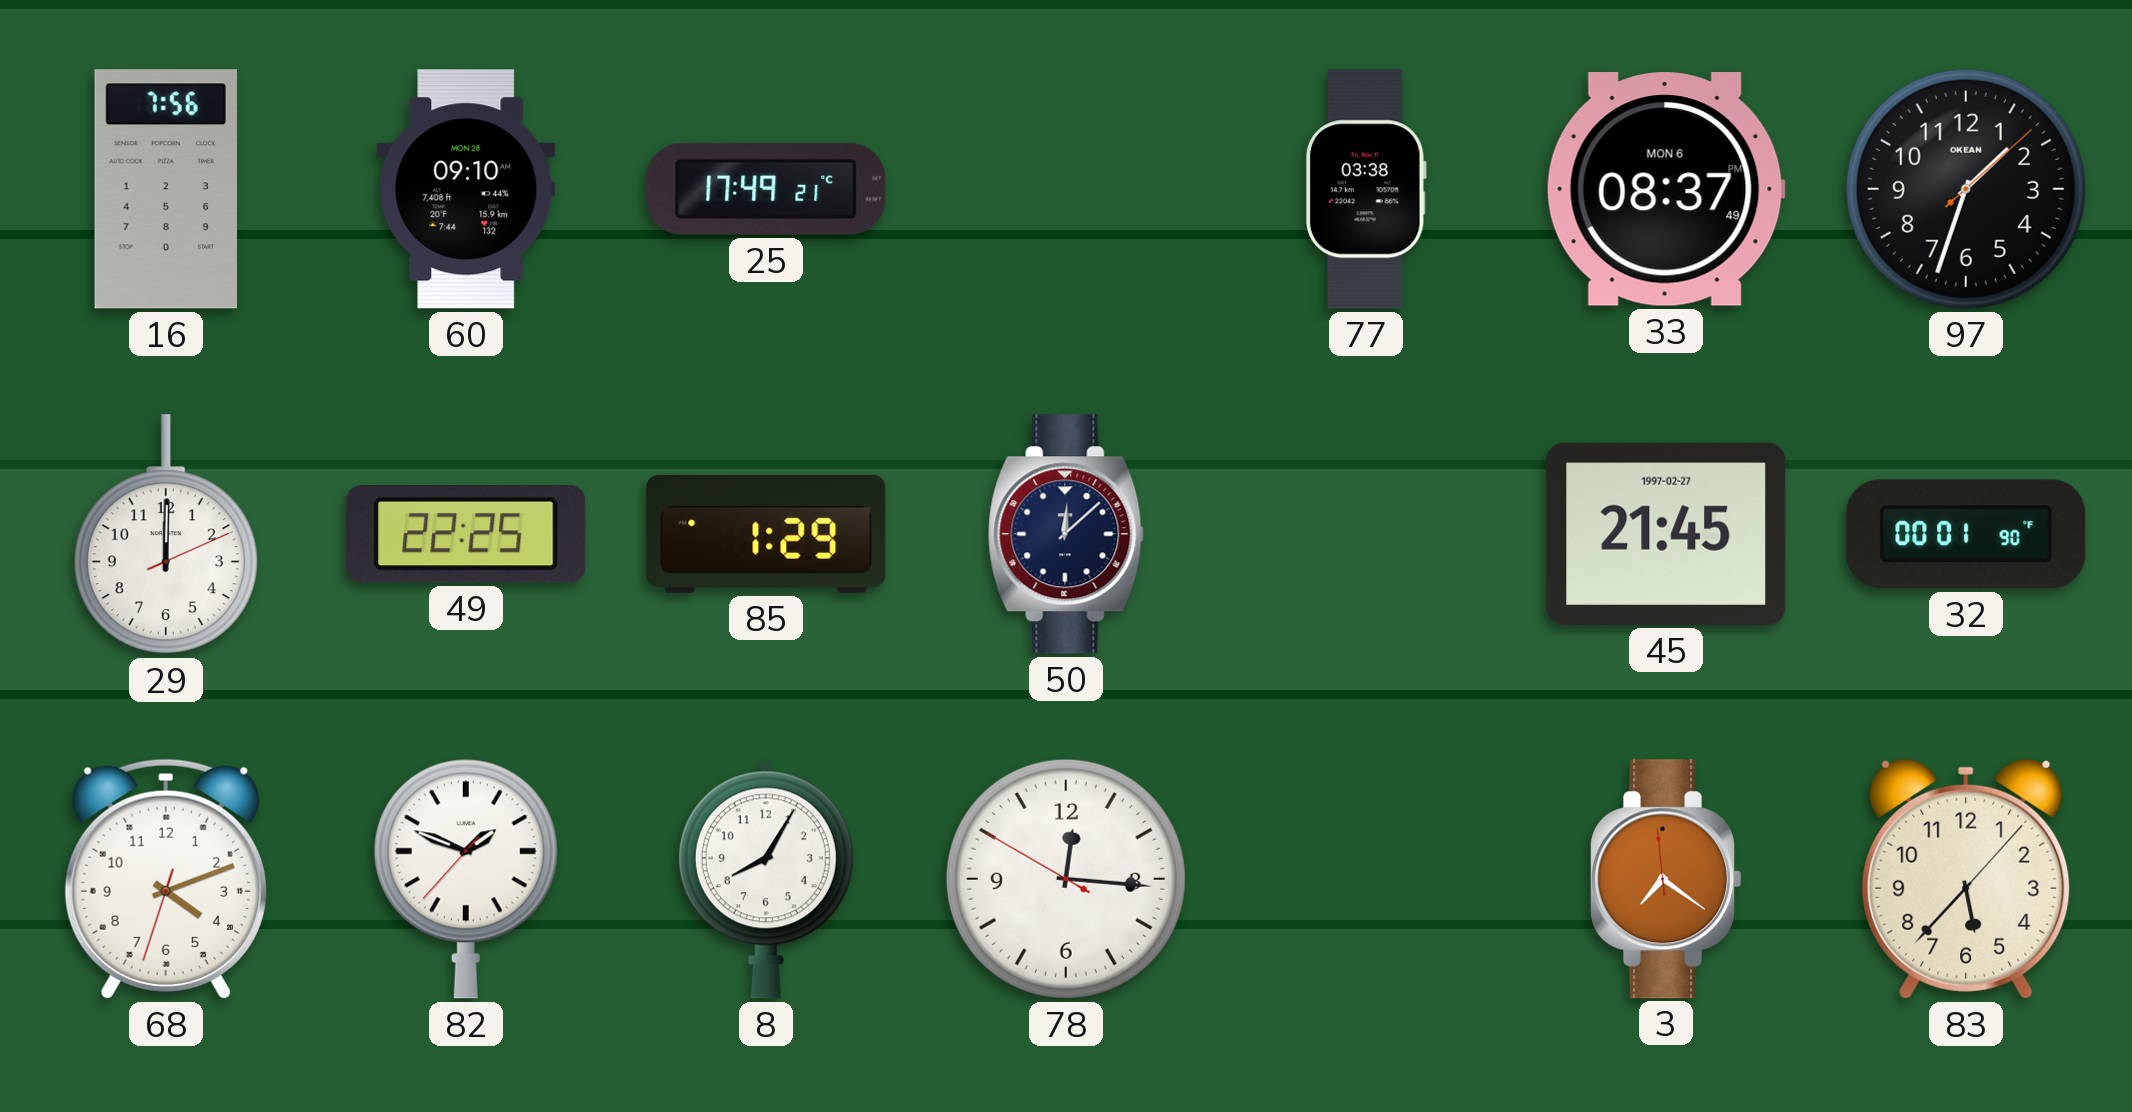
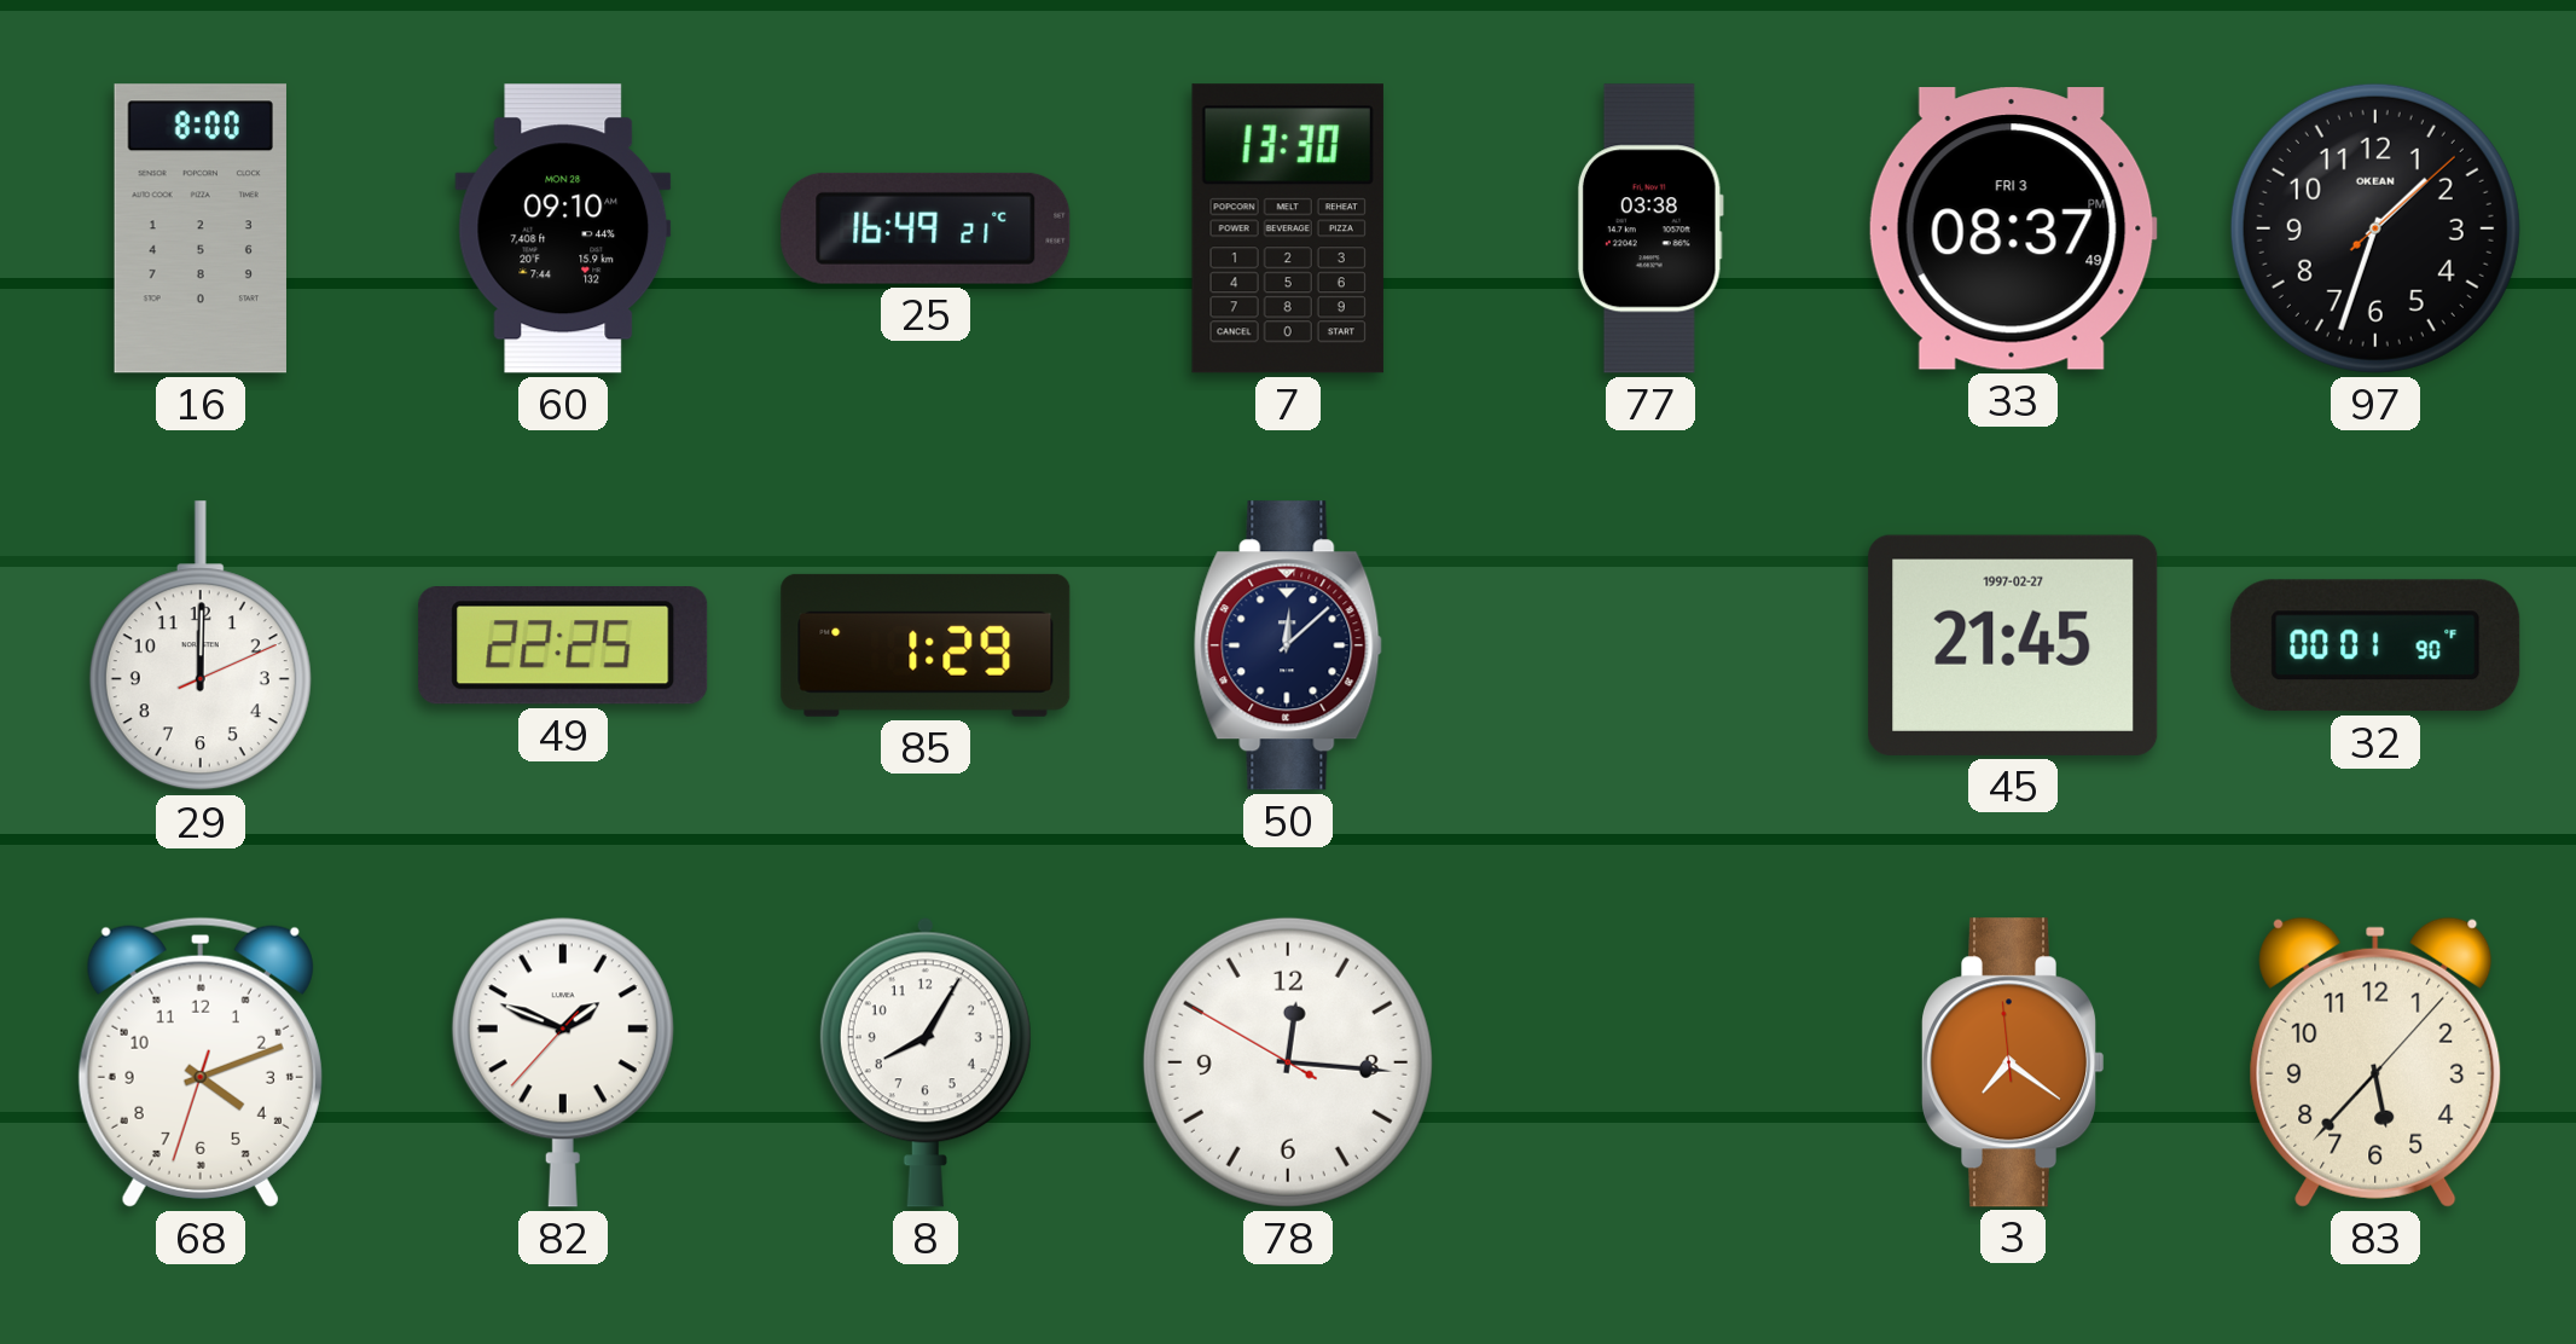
16: 7:56 -> 8:00 (201, 228)
25: 17:49 -> 16:49 (926, 228)
7: none -> 13:30 (1288, 228)
33 date: MON 6 -> FRI 3 (2013, 228)
